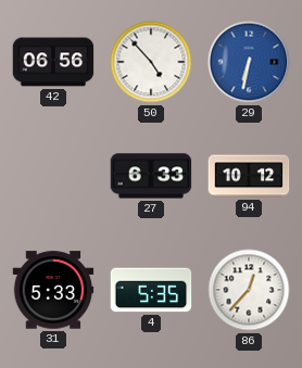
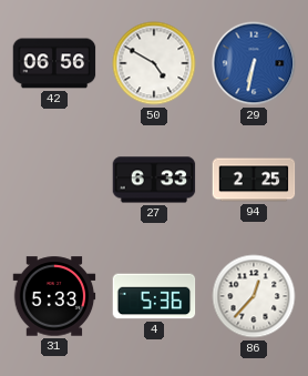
50: 4:53 -> 4:50 (154, 63)
94: 10:12 -> 2:25 (254, 180)
4: 5:35 -> 5:36 (154, 296)
